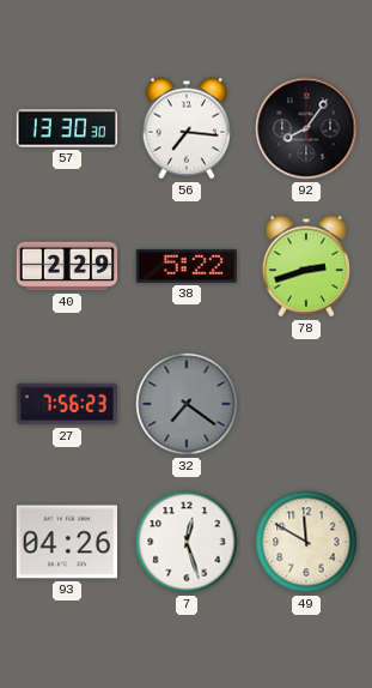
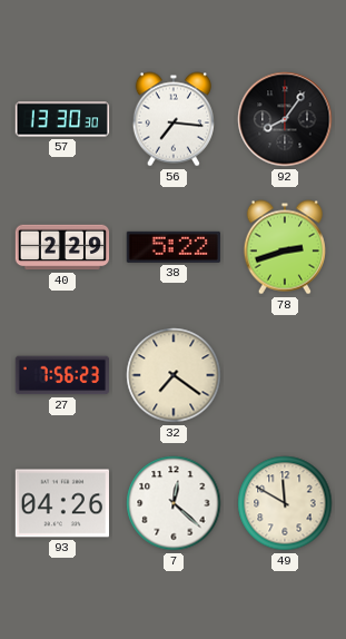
32 dial: grey -> cream (174, 375)
7: 12:27 -> 12:22 (174, 503)
